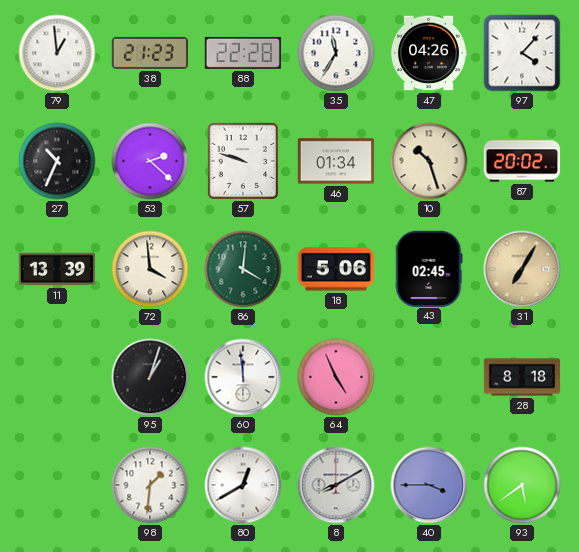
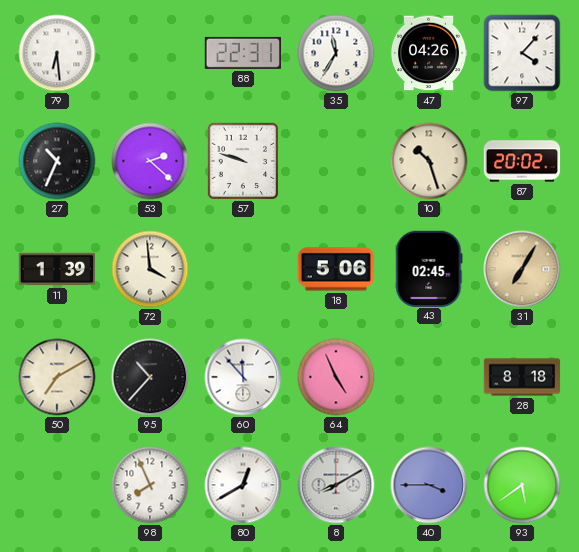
79: 12:59 -> 6:29 (57, 53)
38: 21:23 -> none (150, 53)
88: 22:28 -> 22:31 (242, 53)
46: 01:34 -> none (336, 161)
11: 13:39 -> 1:39 (57, 269)
86: 4:01 -> none (243, 269)
50: none -> 7:10 (57, 377)
95: 1:03 -> 10:37 (150, 377)
60: 11:59 -> 11:53 (243, 377)
98: 1:31 -> 7:56 (150, 485)
